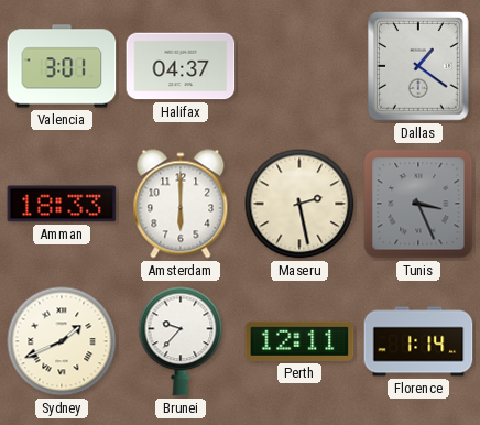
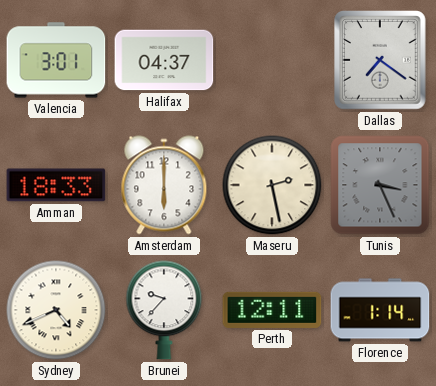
Dallas: 1:21 -> 7:21 (381, 61)
Sydney: 1:41 -> 4:41 (56, 310)
